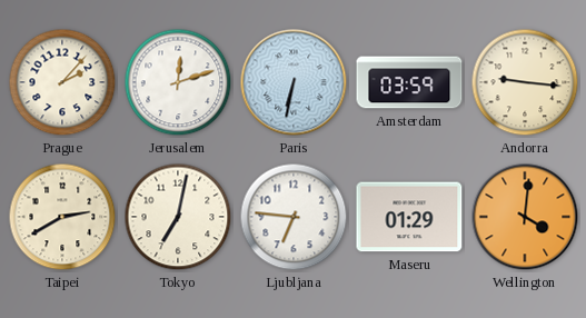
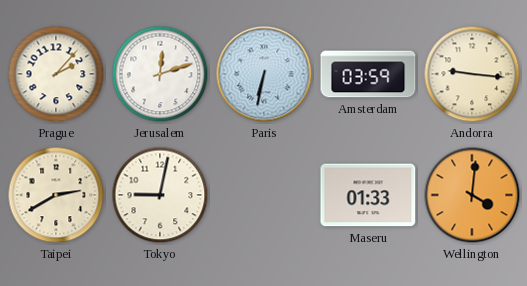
Tokyo: 7:02 -> 9:02 (160, 195)
Ljubljana: 6:46 -> none (294, 217)
Maseru: 01:29 -> 01:33 (368, 195)
